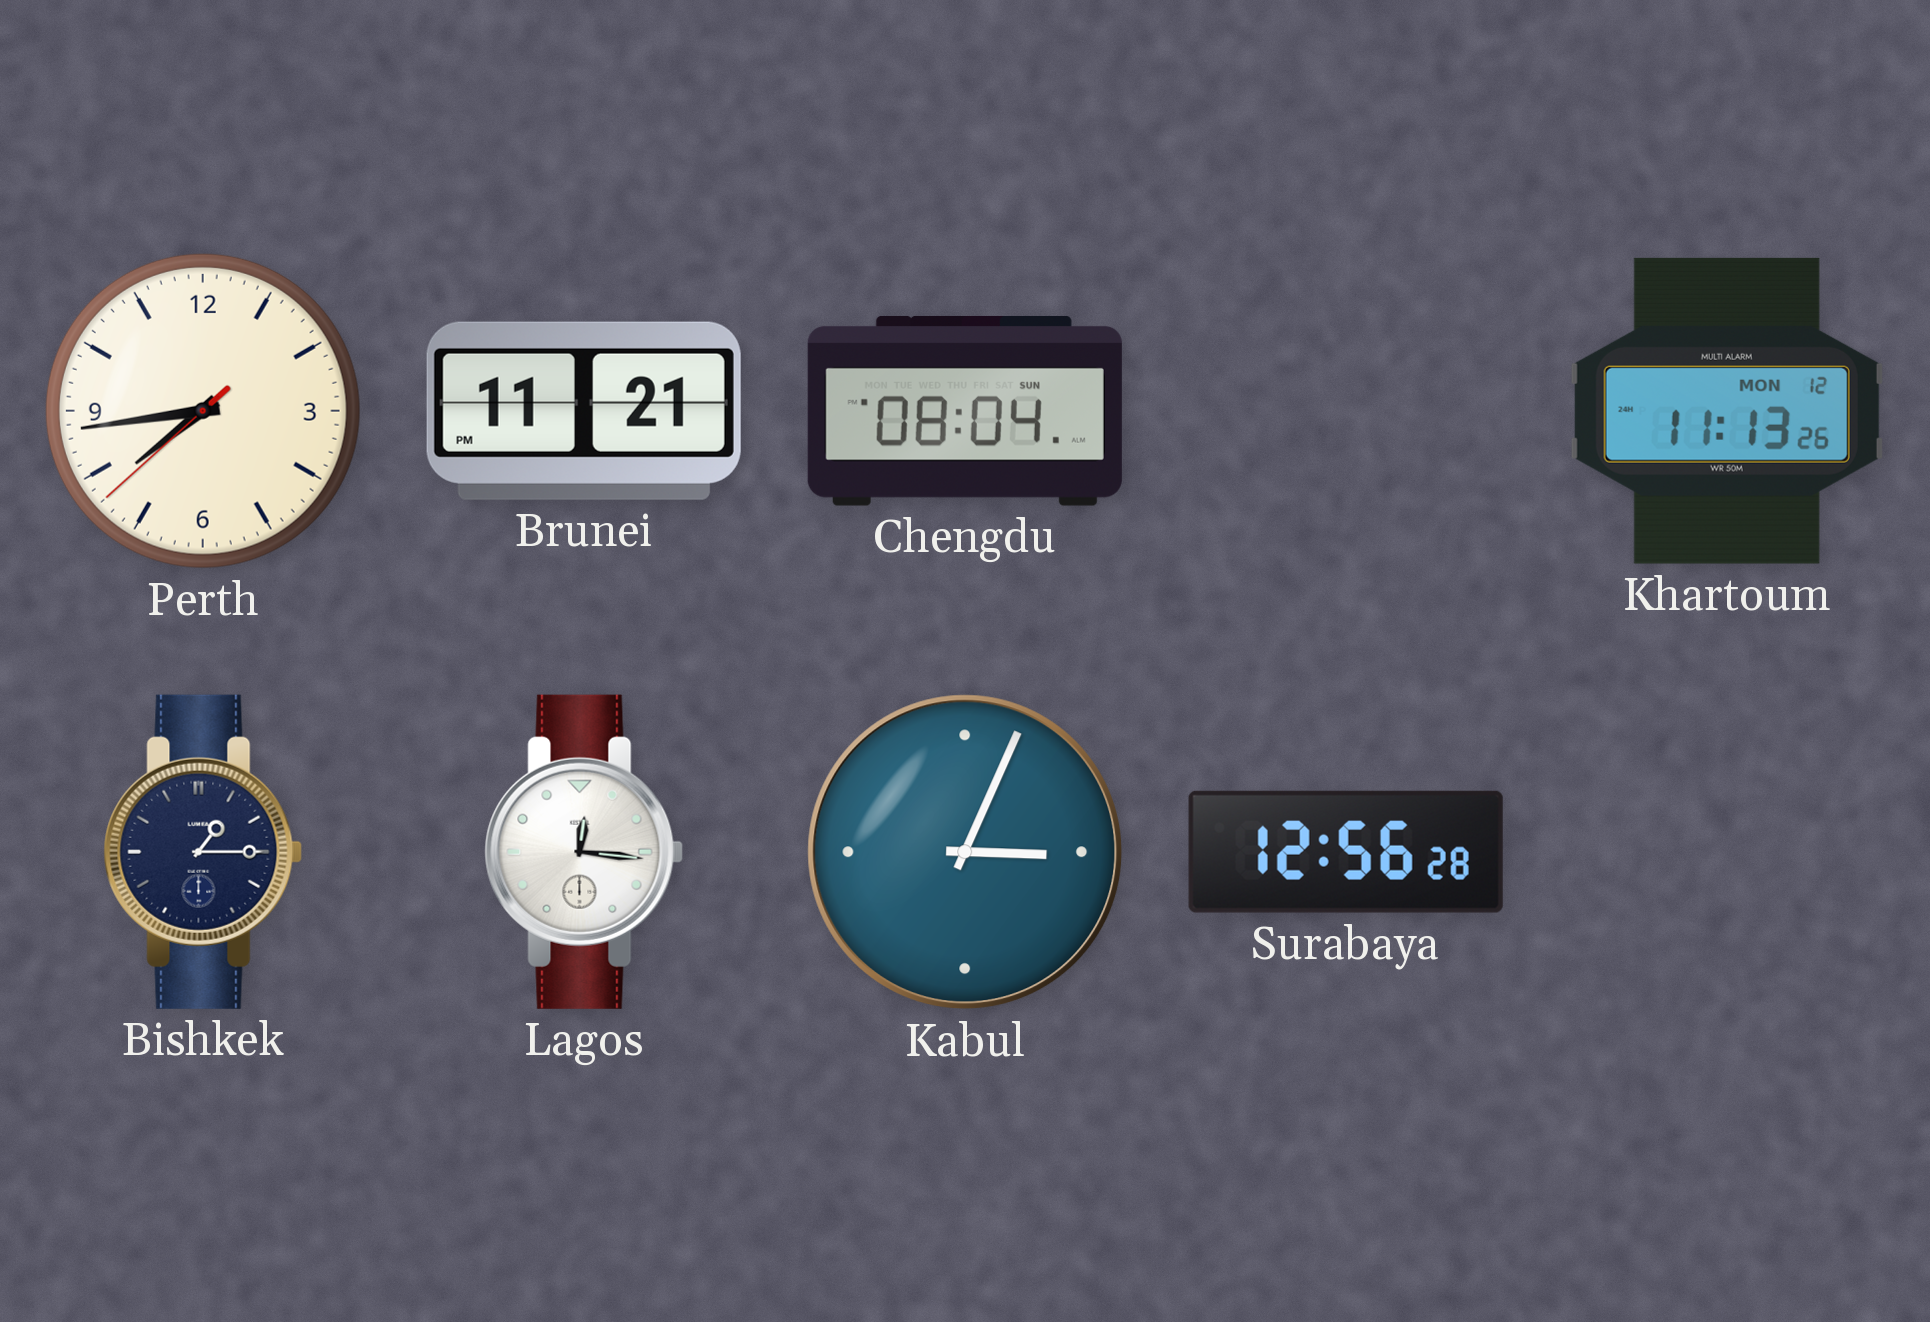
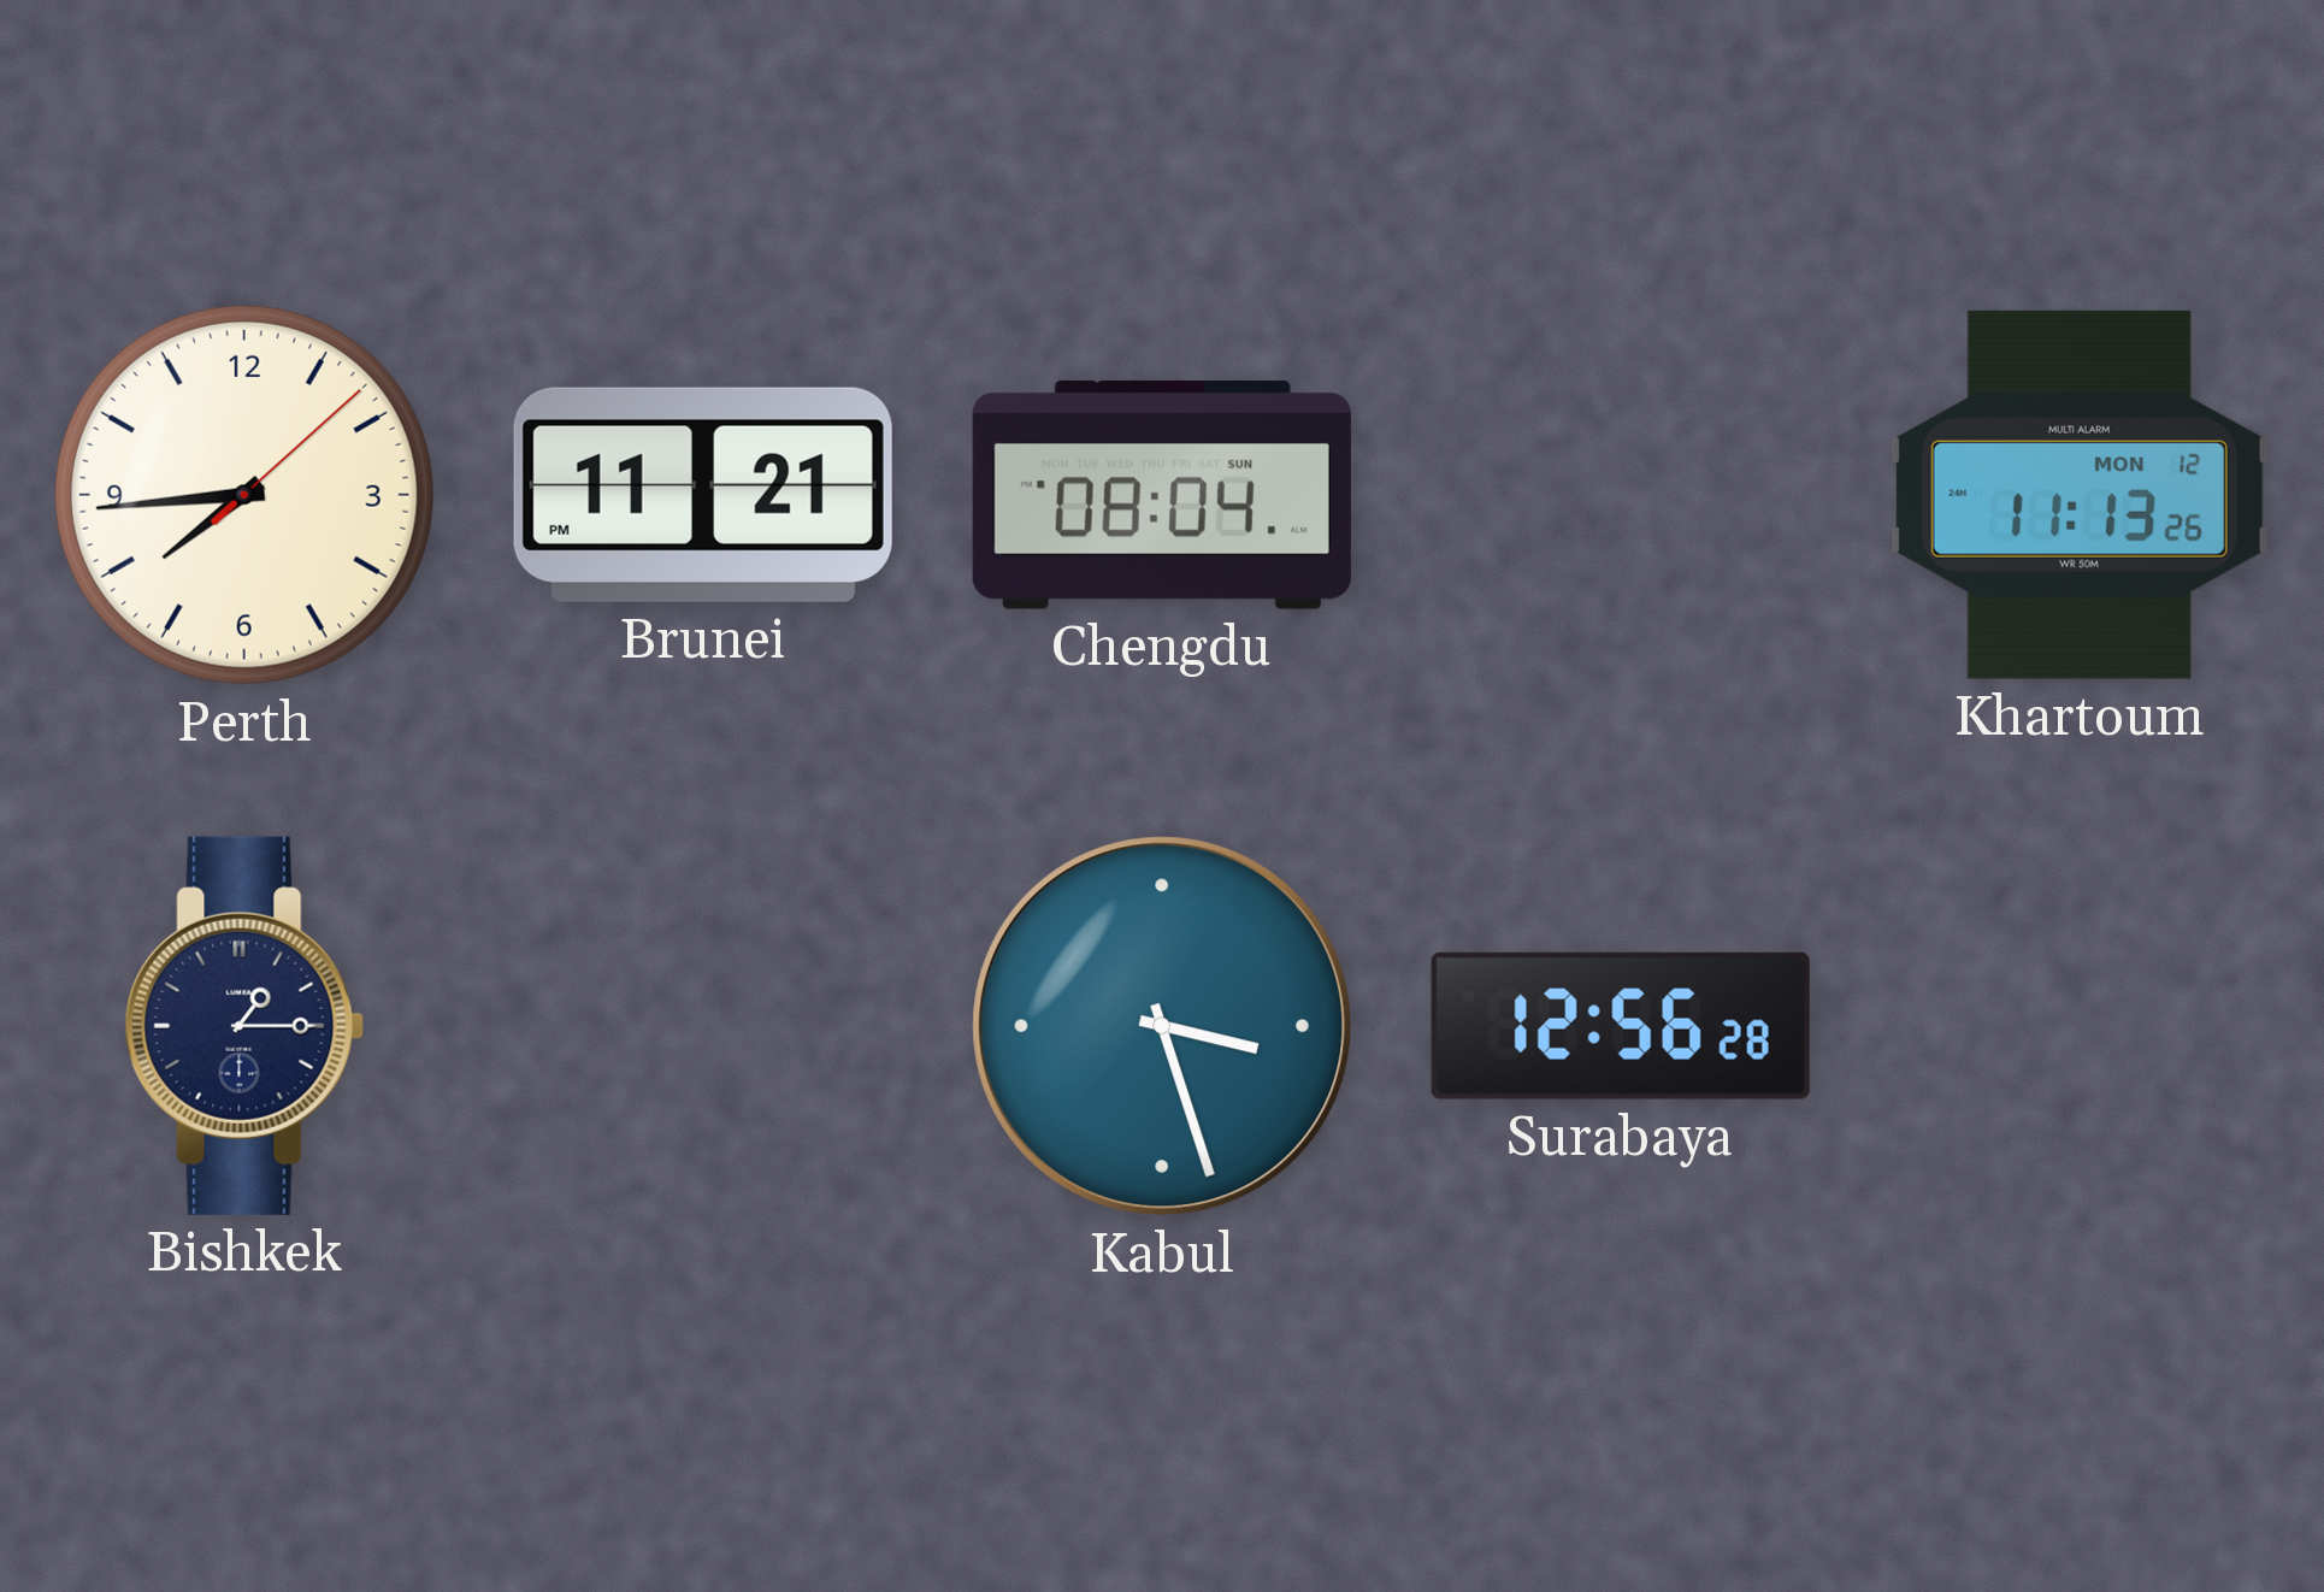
Perth: 7:43 -> 7:44 (244, 495)
Lagos: 12:16 -> none (584, 852)
Kabul: 3:04 -> 3:27 (1162, 1026)
